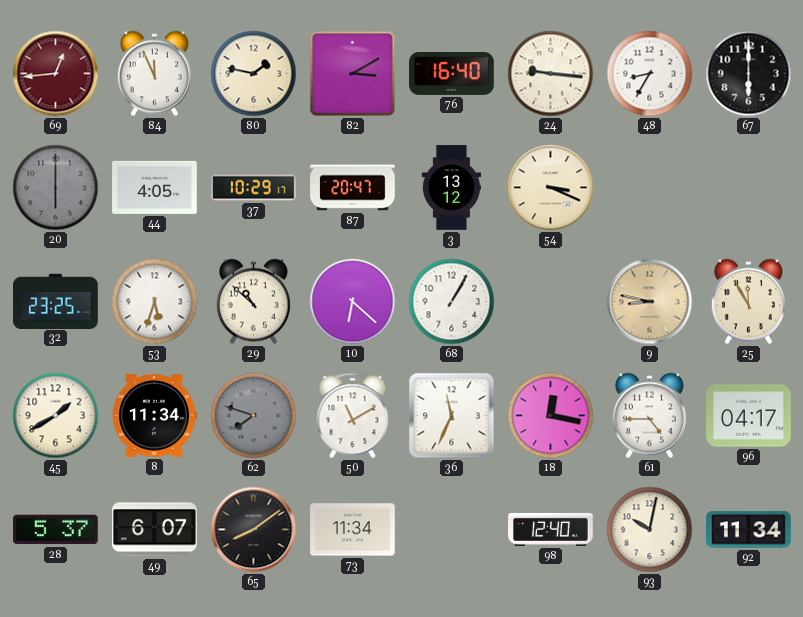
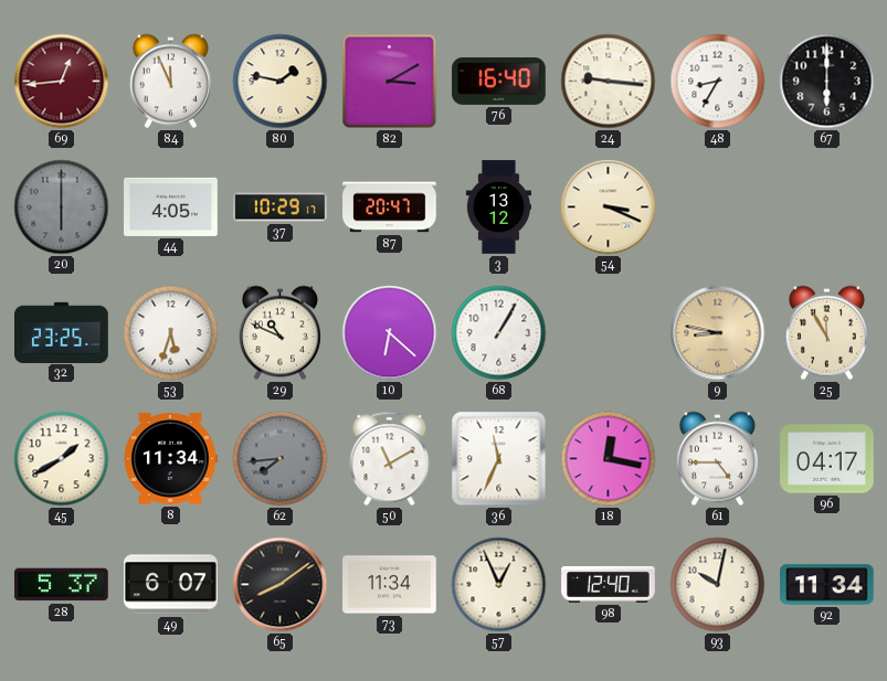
29: 10:52 -> 10:49 (279, 333)
62: 7:48 -> 7:44 (281, 459)
57: none -> 12:56 (499, 585)
